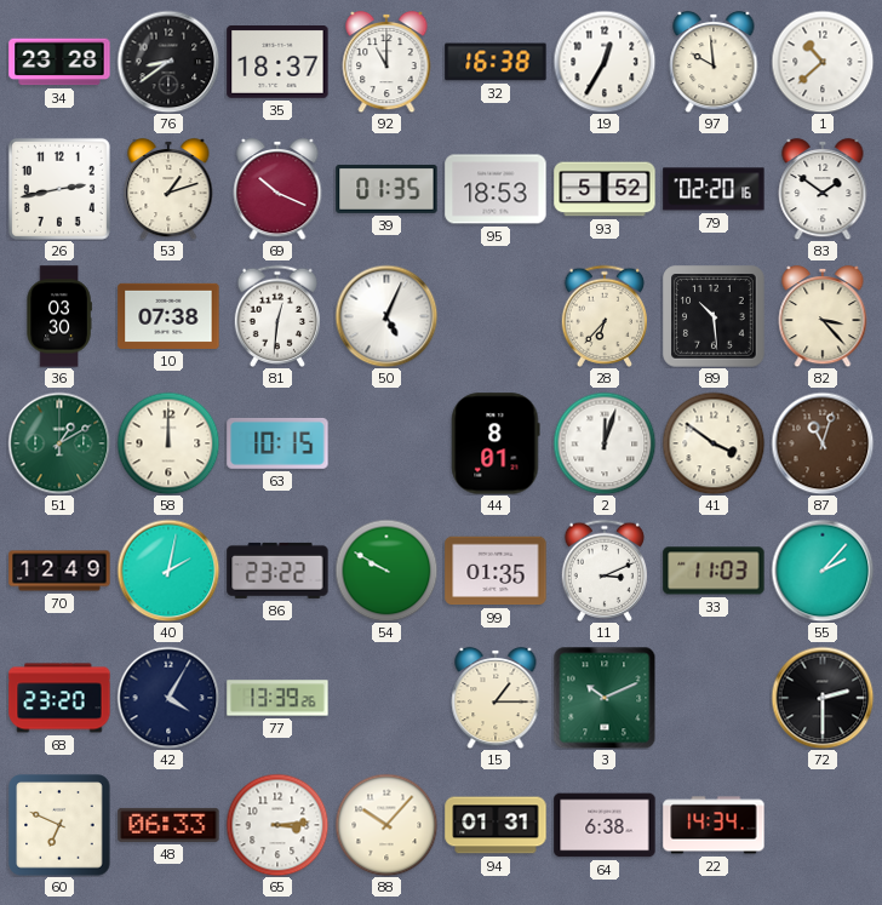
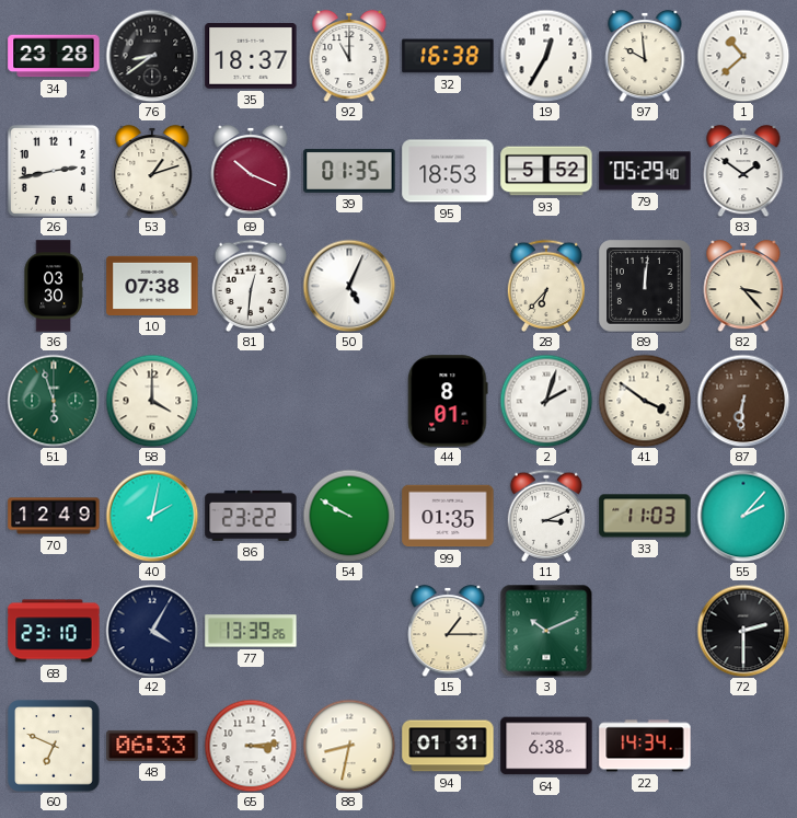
79: 02:20 -> 05:29 (645, 171)
89: 10:29 -> 12:01 (645, 286)
51: 1:10 -> 5:57 (54, 401)
58: 12:00 -> 4:00 (152, 401)
63: 10:15 -> none (277, 443)
2: 12:03 -> 2:03 (546, 401)
87: 11:03 -> 6:31 (743, 401)
68: 23:20 -> 23:10 (54, 631)
88: 10:07 -> 8:32 (349, 746)
